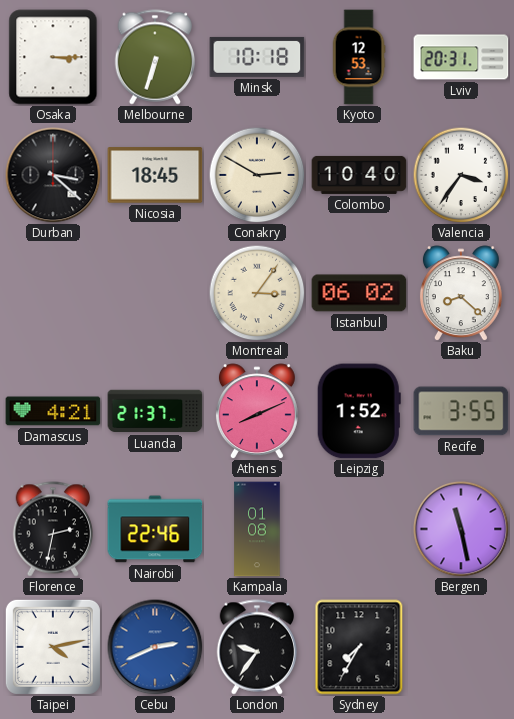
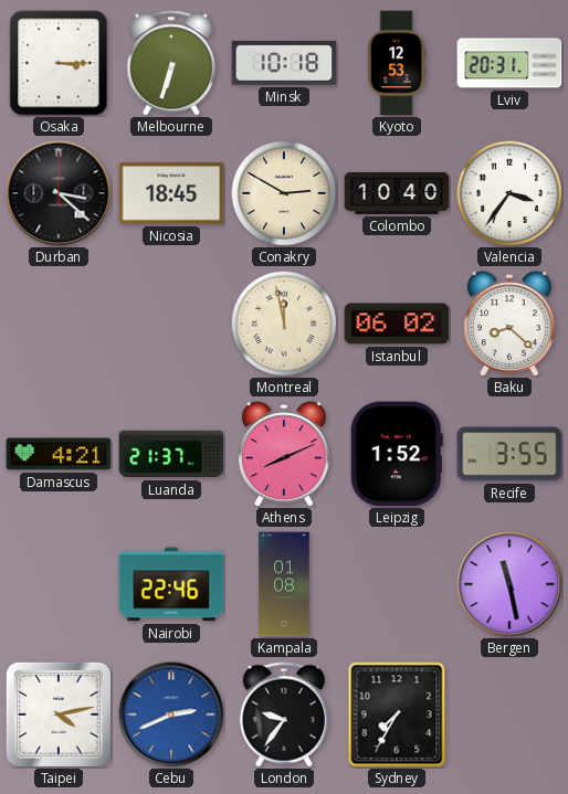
Montreal: 3:06 -> 11:58 (284, 324)
Florence: 2:32 -> none (53, 529)
